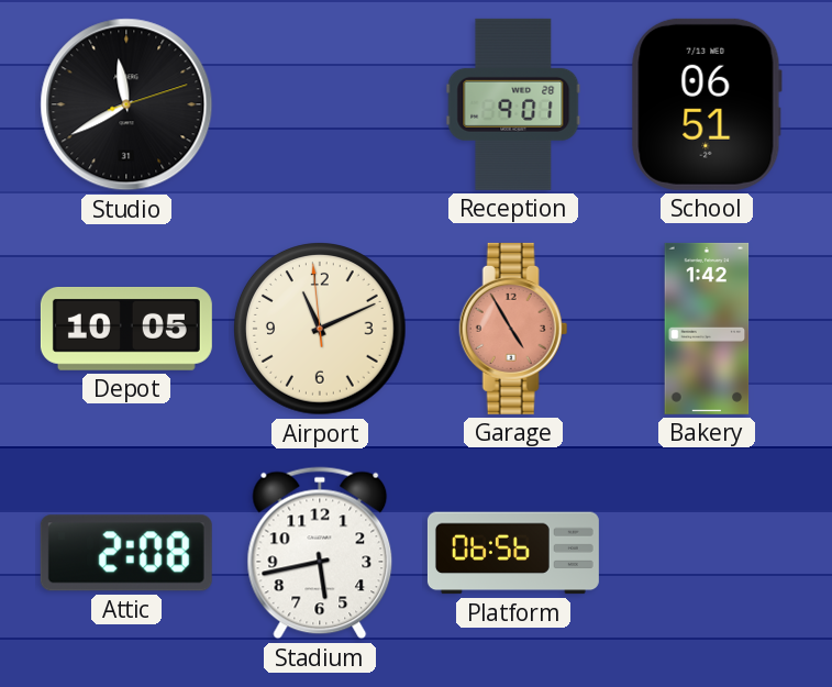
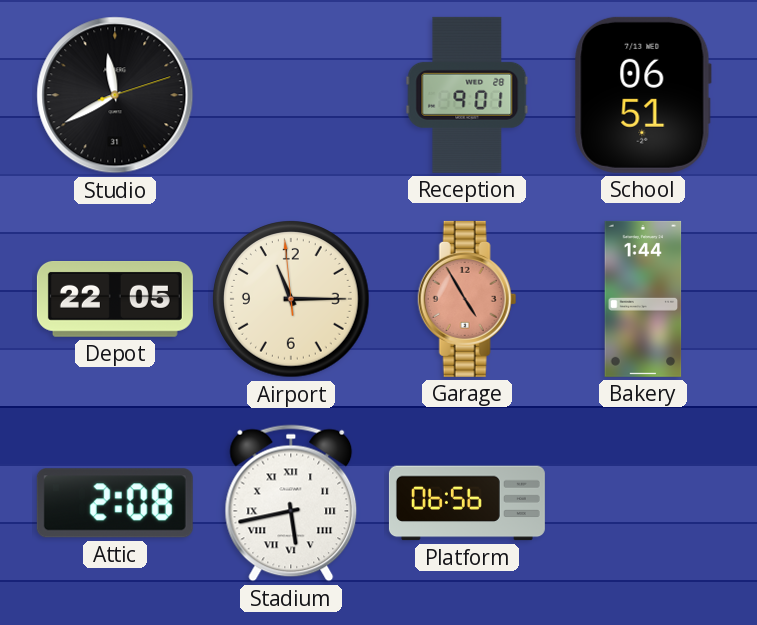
Depot: 10:05 -> 22:05 (115, 300)
Airport: 11:10 -> 11:14 (291, 299)
Bakery: 1:42 -> 1:44 (643, 299)
Stadium numerals: Arabic -> Roman (291, 503)
